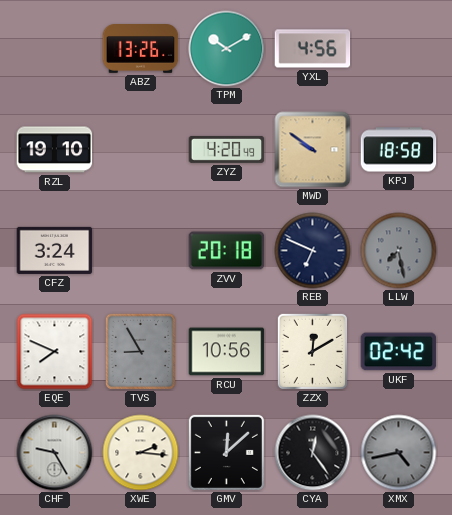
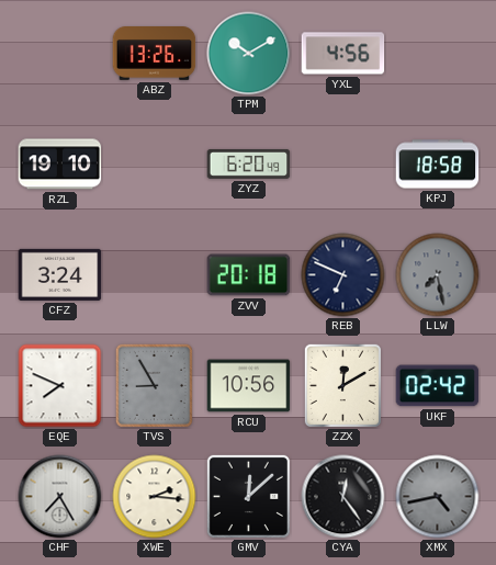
ZYZ: 4:20 -> 6:20 (249, 165)
MWD: 9:51 -> none (313, 150)
CHF: 9:25 -> 7:25 (60, 497)
